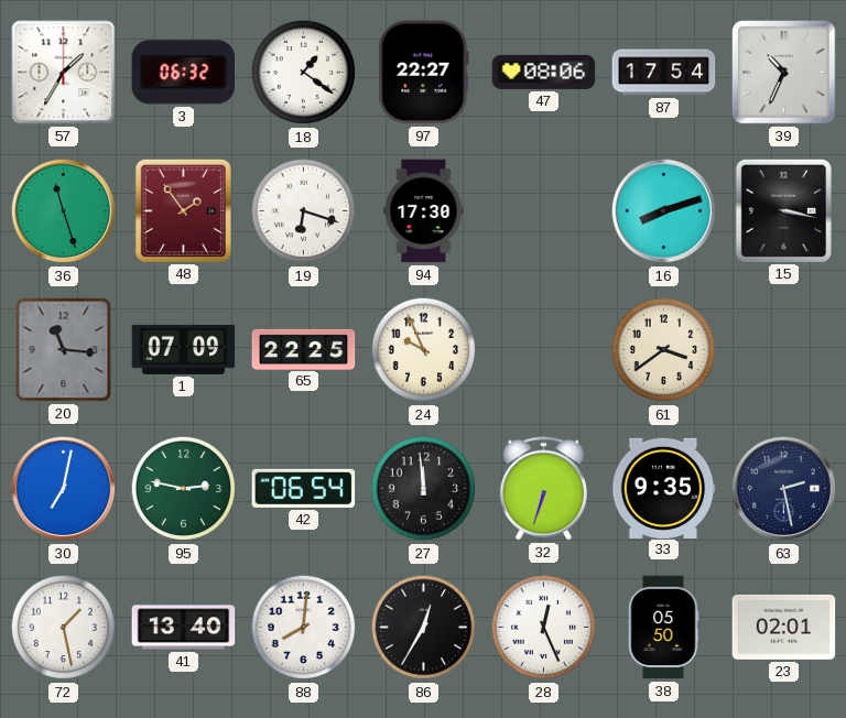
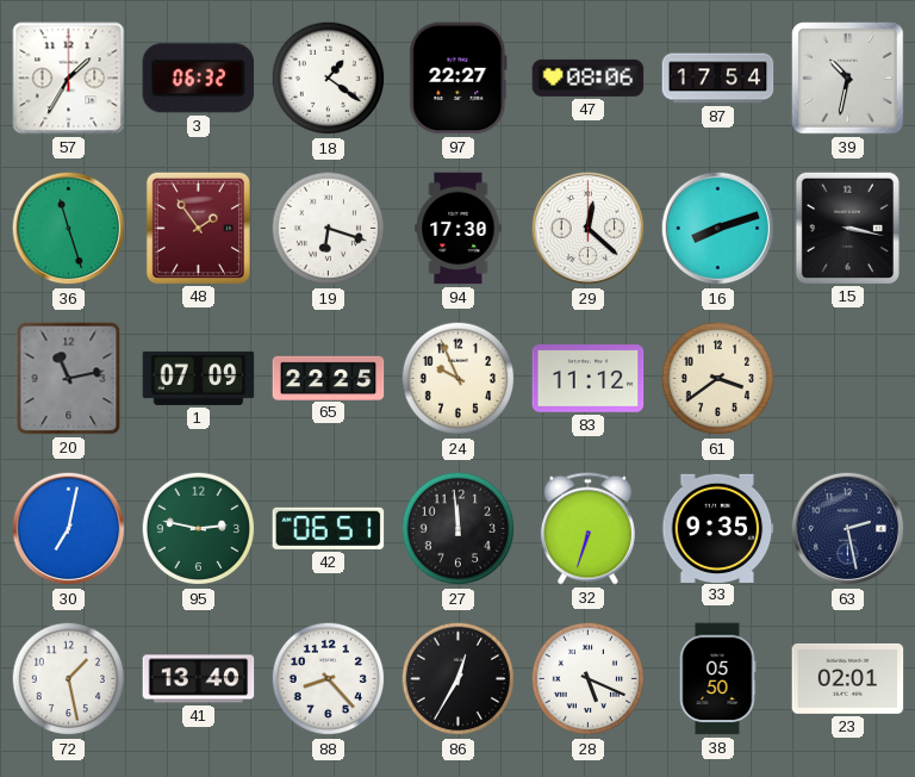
39: 10:34 -> 10:32 (848, 79)
29: none -> 12:22 (589, 229)
20: 11:16 -> 11:13 (69, 379)
83: none -> 11:12 (589, 379)
42: 06:54 -> 06:51 (329, 528)
88: 8:01 -> 8:23 (329, 679)
28: 12:26 -> 5:19 (589, 679)
